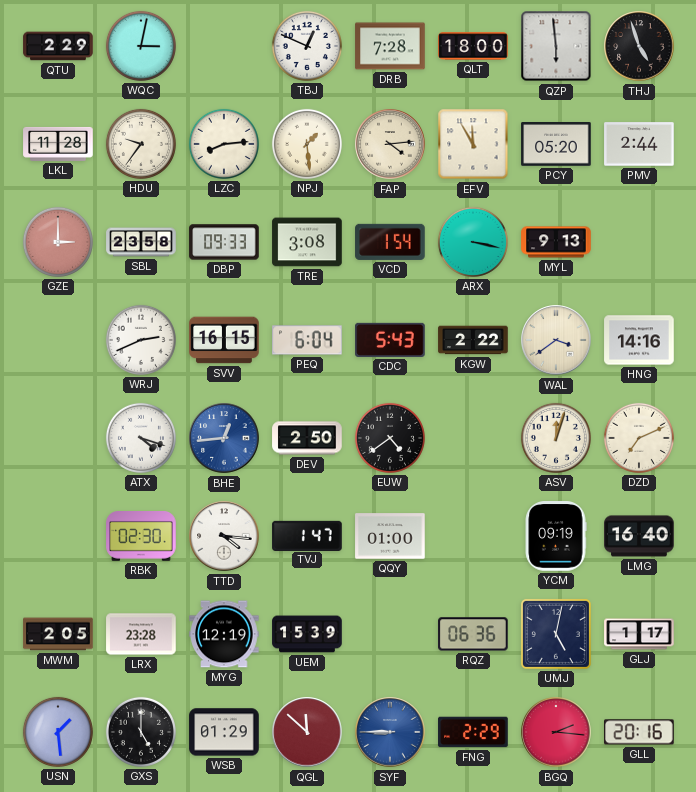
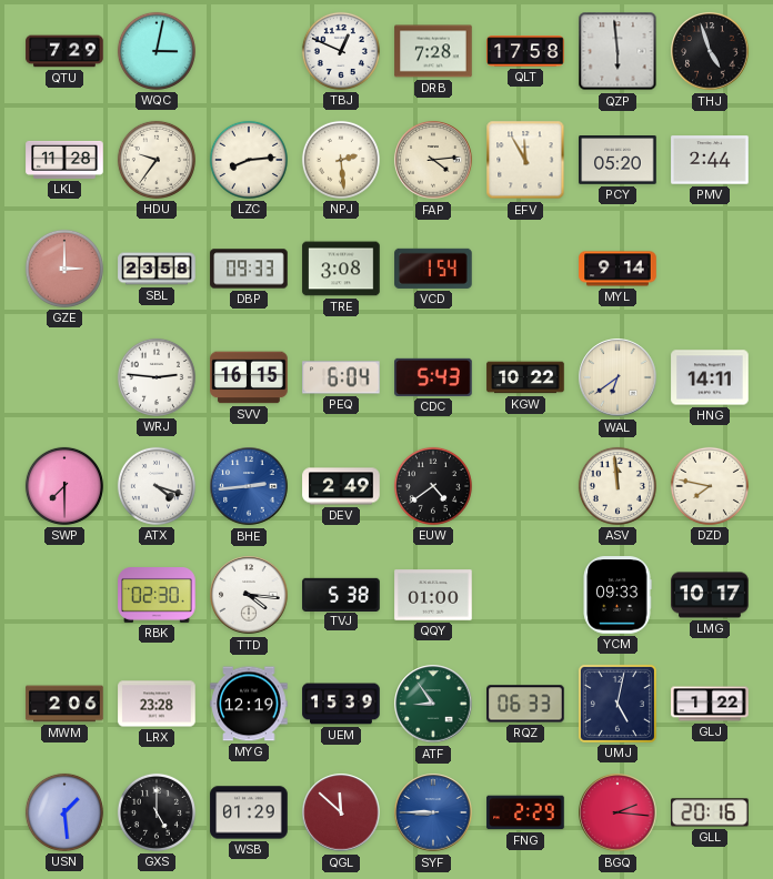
QTU: 2:29 -> 7:29 (64, 51)
QLT: 18:00 -> 17:58 (525, 51)
NPJ: 1:29 -> 2:29 (341, 160)
ARX: 3:17 -> none (473, 242)
MYL: 9:13 -> 9:14 (618, 269)
WRJ: 2:41 -> 2:46 (157, 377)
KGW: 2:22 -> 10:22 (525, 377)
WAL: 3:39 -> 6:39 (618, 377)
HNG: 14:16 -> 14:11 (710, 377)
SWP: none -> 7:30 (64, 486)
BHE: 12:44 -> 2:44 (249, 486)
DEV: 2:50 -> 2:49 (341, 486)
ASV: 12:03 -> 11:59 (618, 486)
DZD: 7:11 -> 7:47 (710, 486)
TVJ: 1:47 -> 5:38 (341, 594)
YCM: 09:19 -> 09:33 (618, 595)
LMG: 16:40 -> 10:17 (710, 595)
MWM: 2:05 -> 2:06 (64, 704)
ATF: none -> 8:54 (433, 704)
RQZ: 06:36 -> 06:33 (525, 704)
GLJ: 1:17 -> 1:22 (710, 704)
